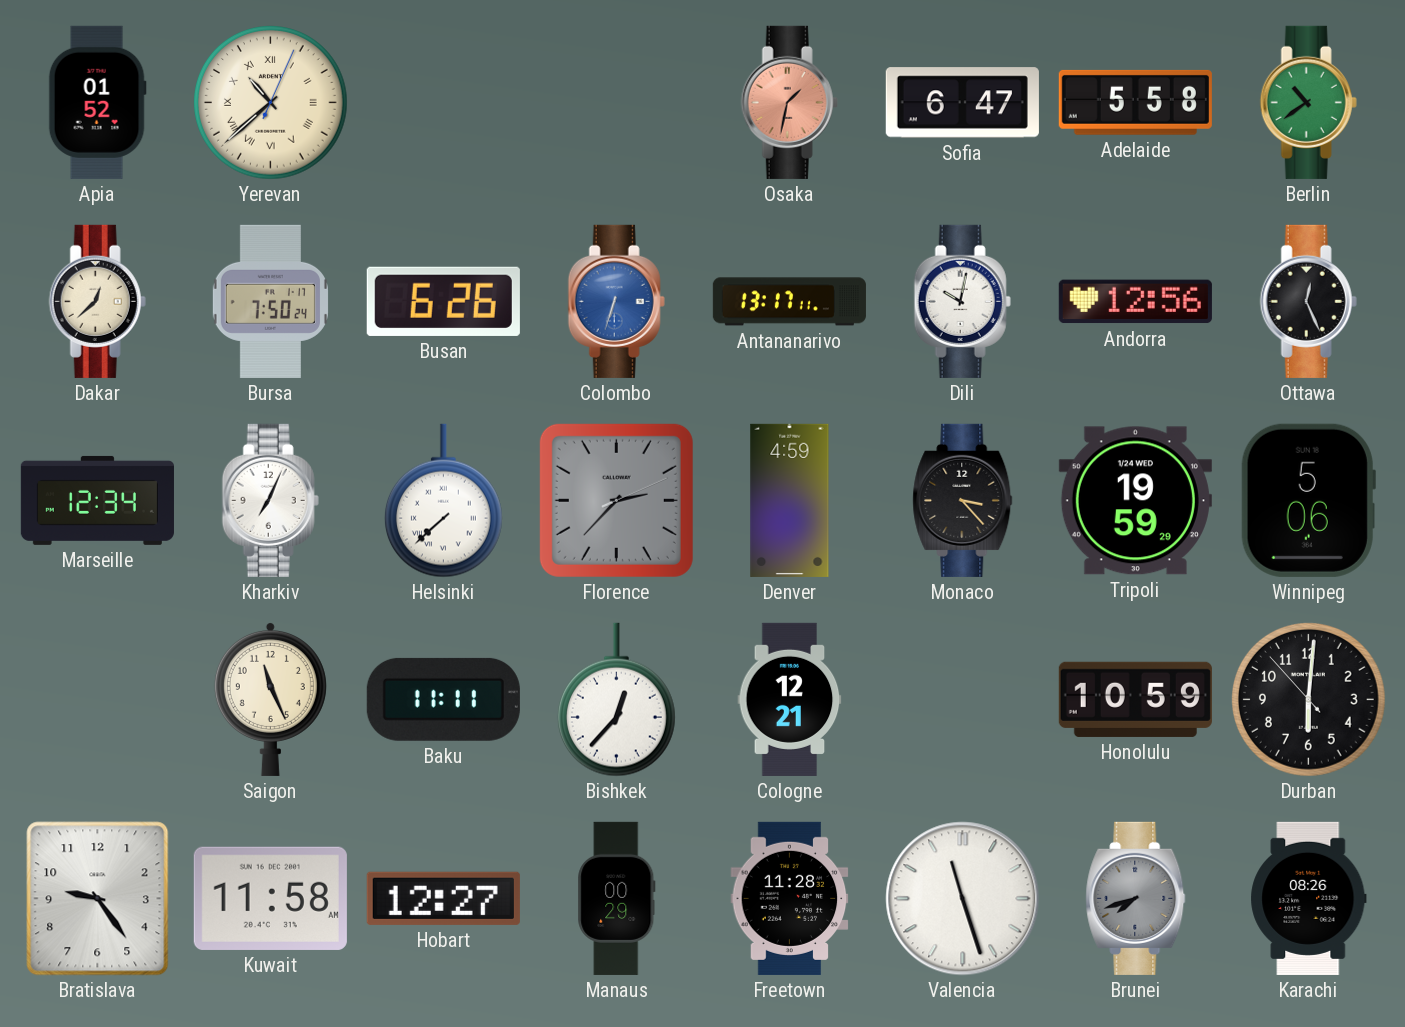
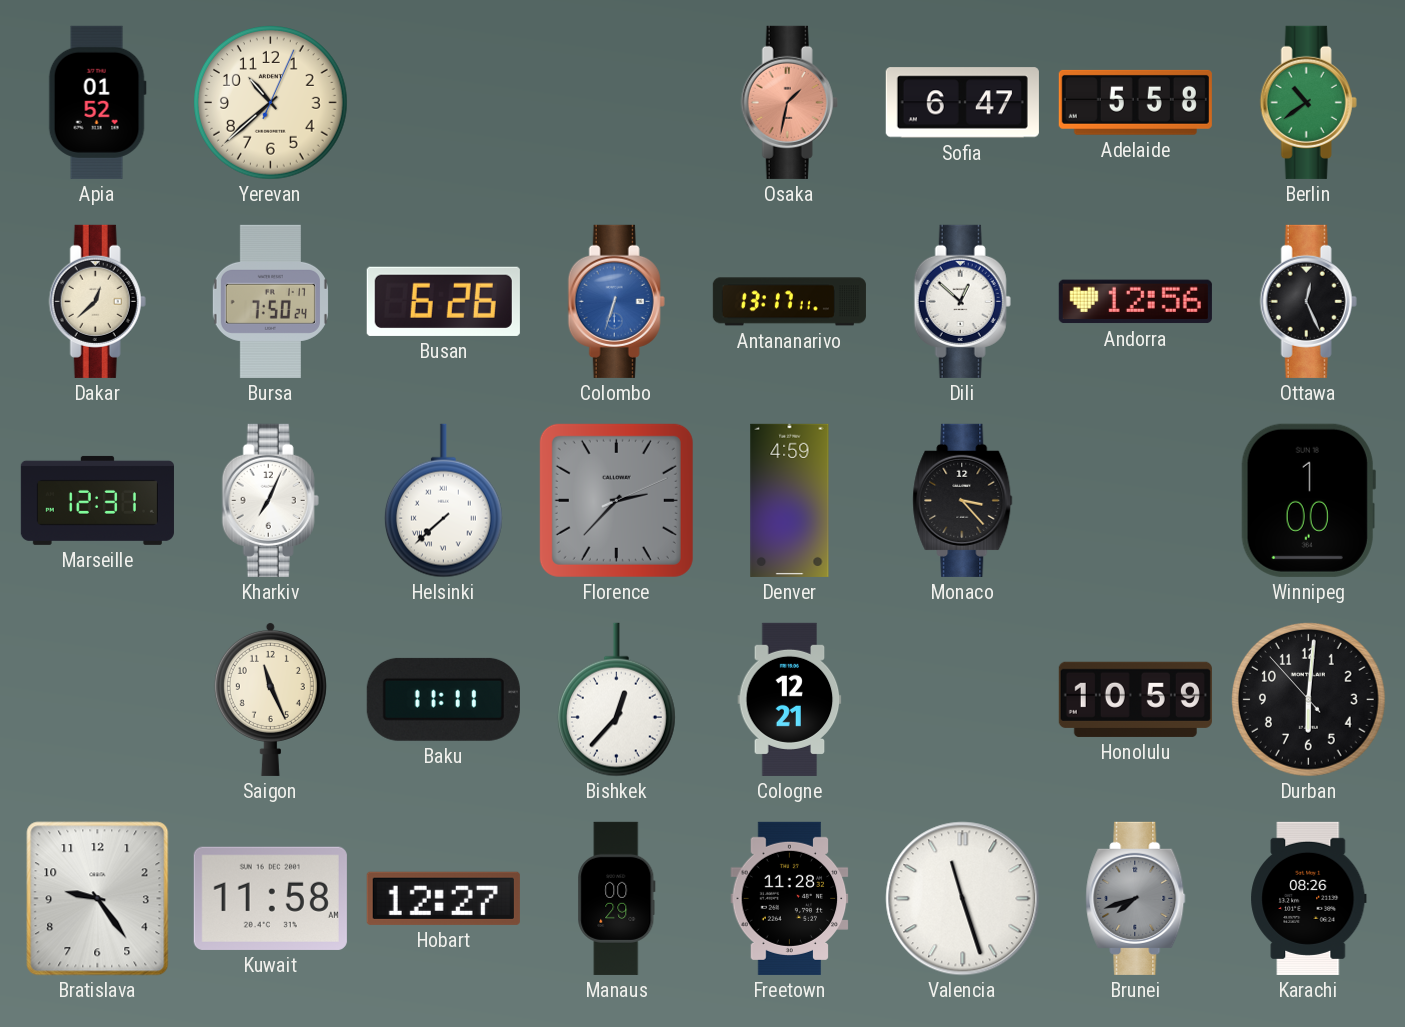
Yerevan numerals: Roman -> Arabic (271, 103)
Dili: 10:02 -> 12:52 (962, 301)
Marseille: 12:34 -> 12:31 (97, 500)
Tripoli: 19:59 -> none (1135, 501)
Winnipeg: 5:06 -> 1:00 (1308, 500)
